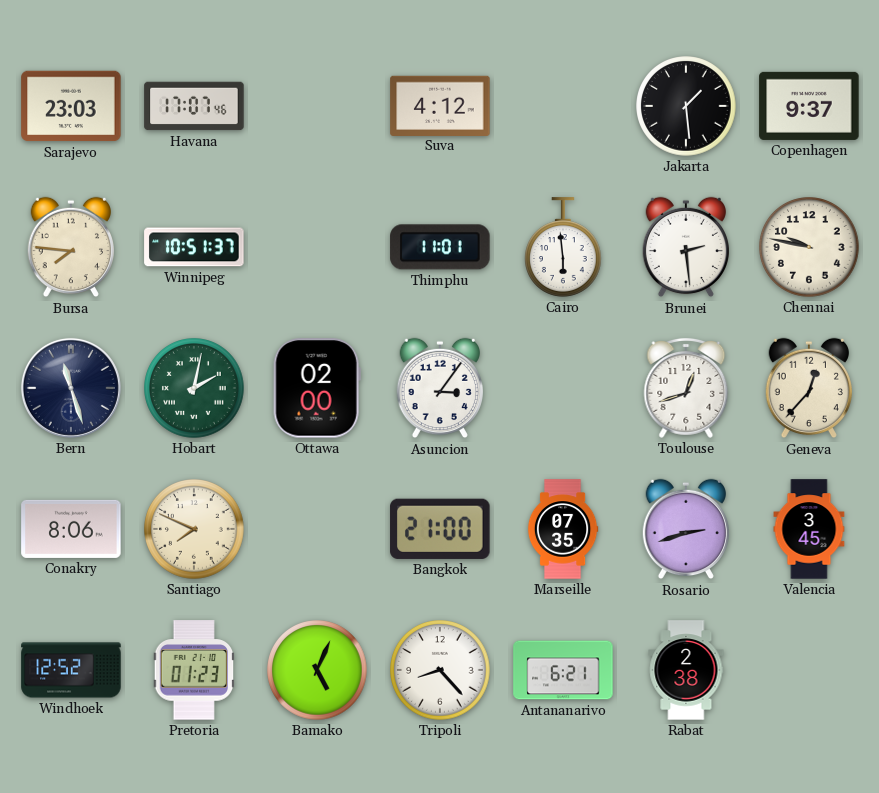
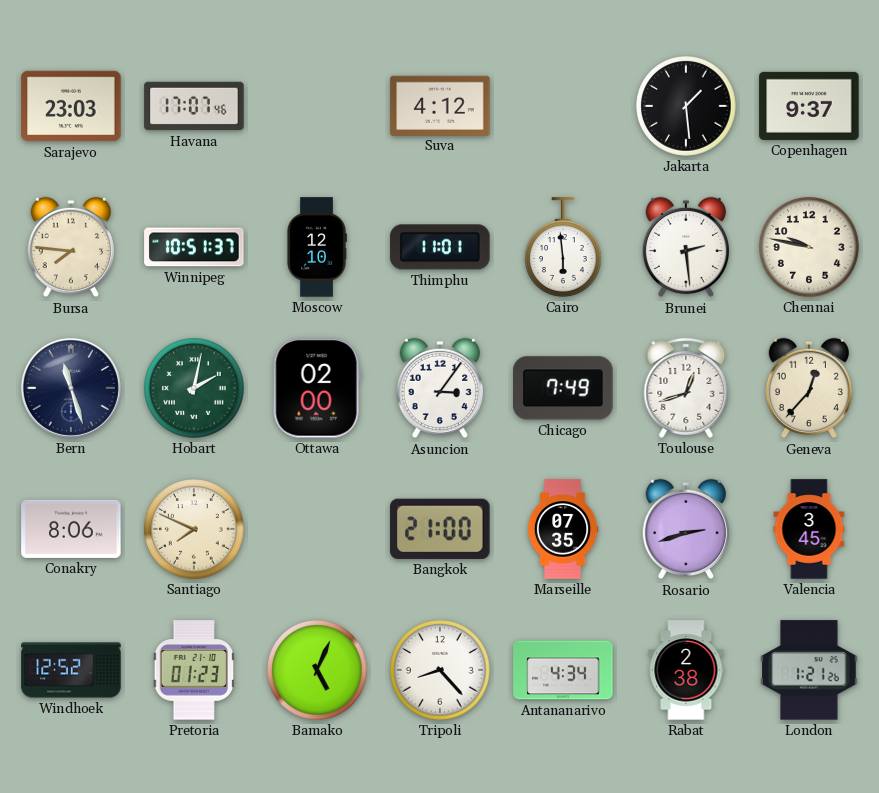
Moscow: none -> 12:10 (317, 247)
Chicago: none -> 7:49 (563, 388)
Antananarivo: 6:21 -> 4:34 (563, 670)
London: none -> 1:21 (809, 670)
